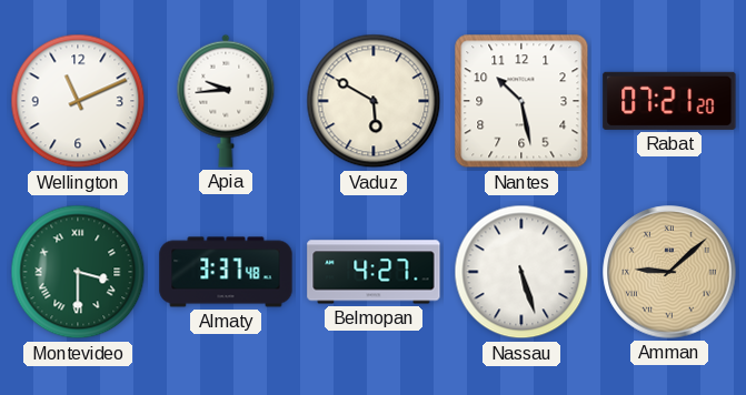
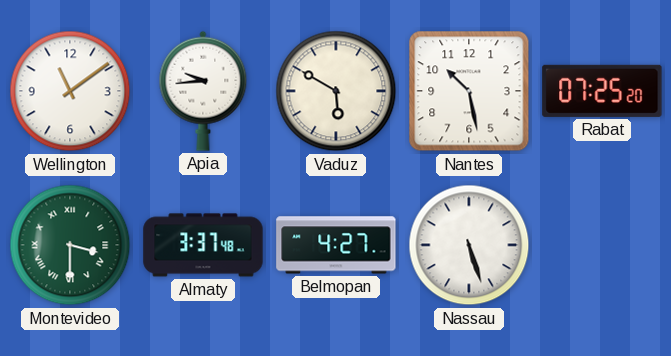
Wellington: 11:11 -> 11:09 (70, 91)
Rabat: 07:21 -> 07:25 (602, 91)
Amman: 9:08 -> none (669, 272)
